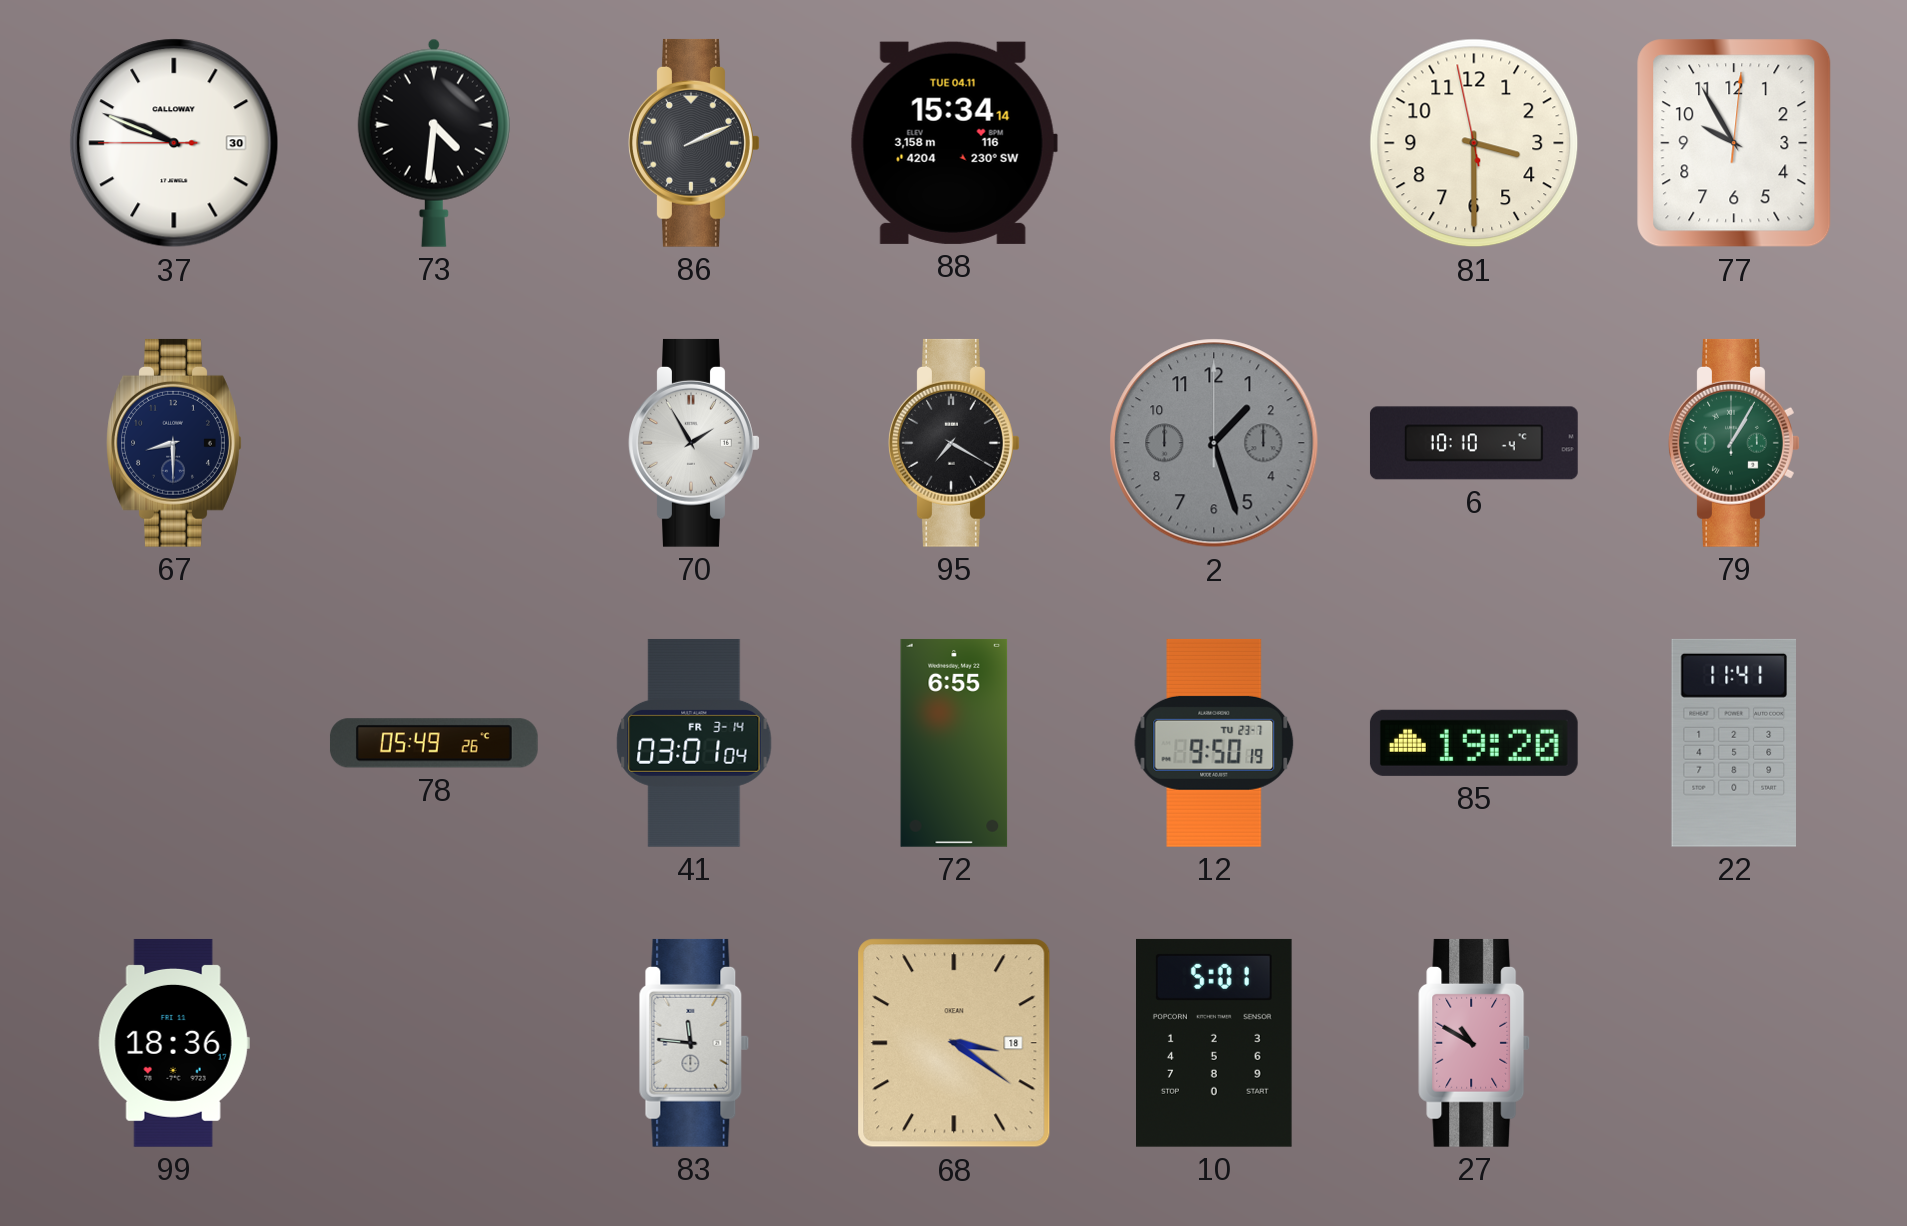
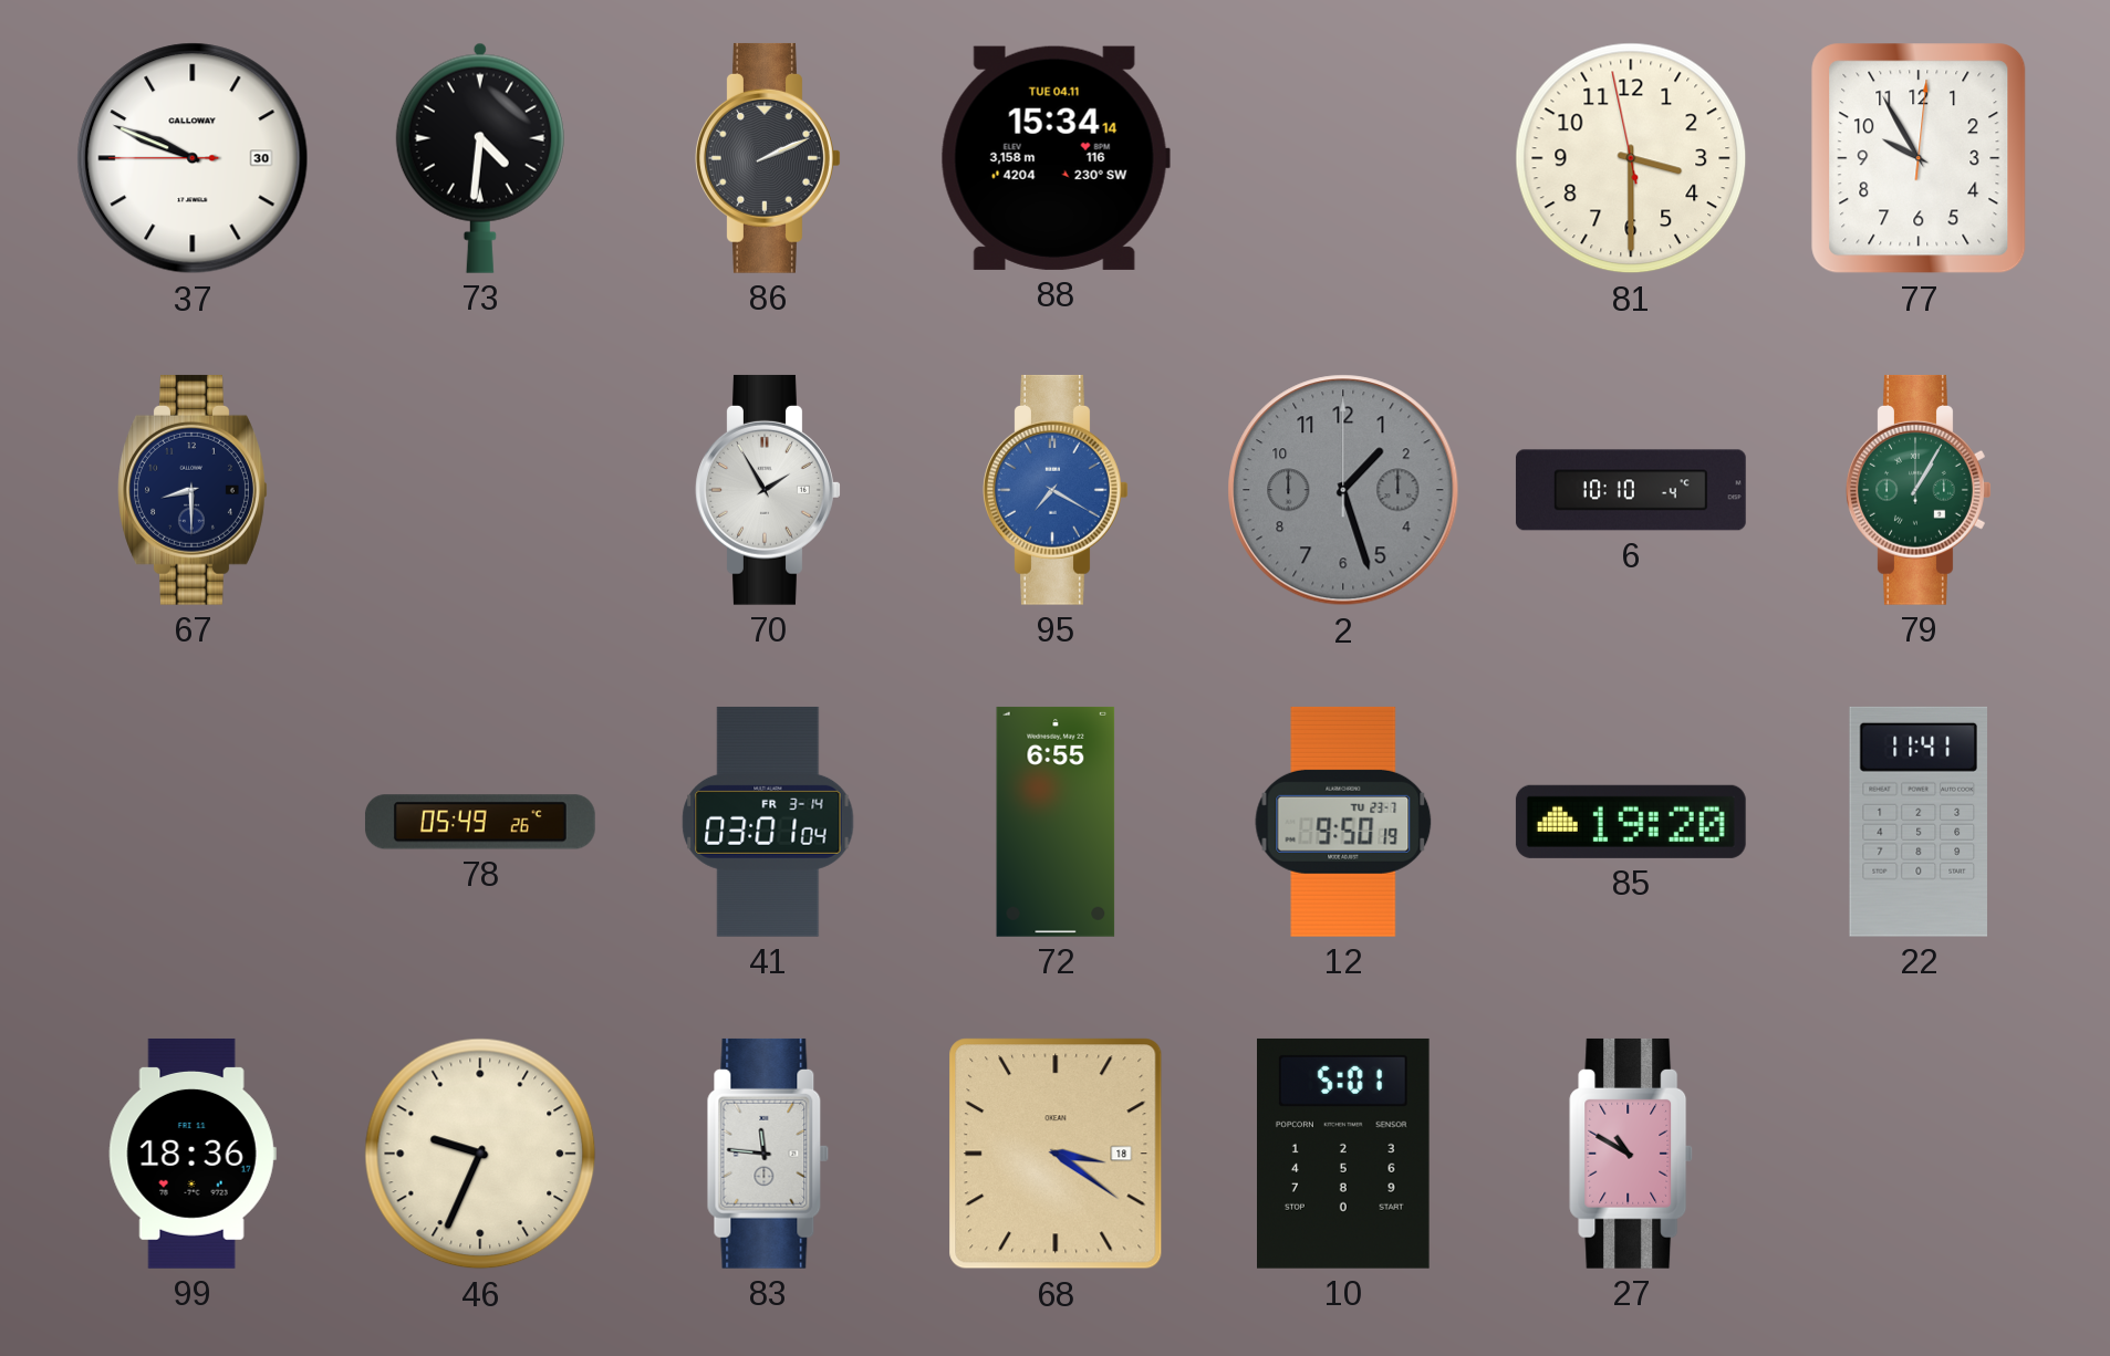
95 dial: black -> blue (1056, 490)
46: none -> 9:34 (480, 1154)
